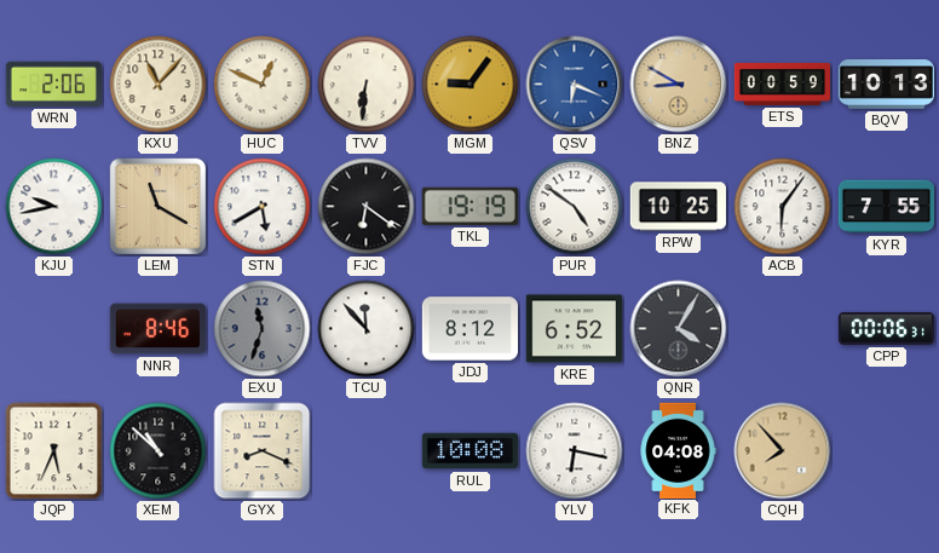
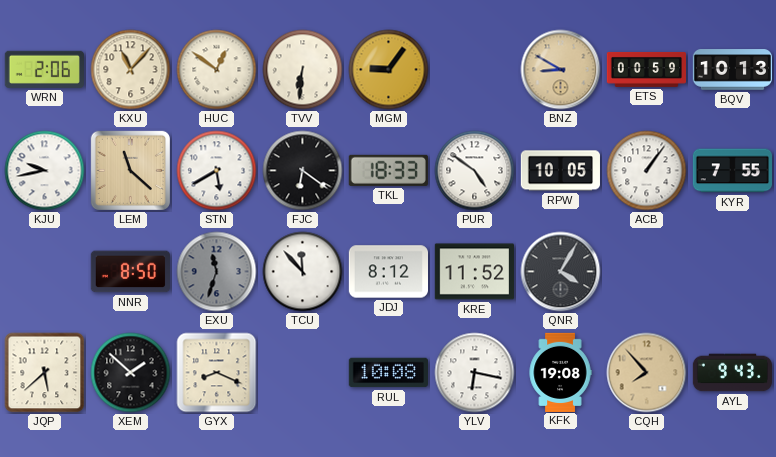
HUC: 12:49 -> 12:51 (217, 70)
QSV: 6:19 -> none (575, 85)
LEM: 11:20 -> 11:22 (130, 170)
TKL: 19:19 -> 18:33 (388, 170)
RPW: 10:25 -> 10:05 (560, 171)
ACB: 6:06 -> 1:06 (647, 171)
NNR: 8:46 -> 8:50 (130, 272)
KRE: 6:52 -> 11:52 (474, 272)
CPP: 00:06 -> none (886, 328)
JQP: 5:34 -> 5:38 (45, 373)
XEM: 10:52 -> 1:52 (131, 373)
KFK: 04:08 -> 19:08 (560, 372)
AYL: none -> 9:43 (732, 373)
